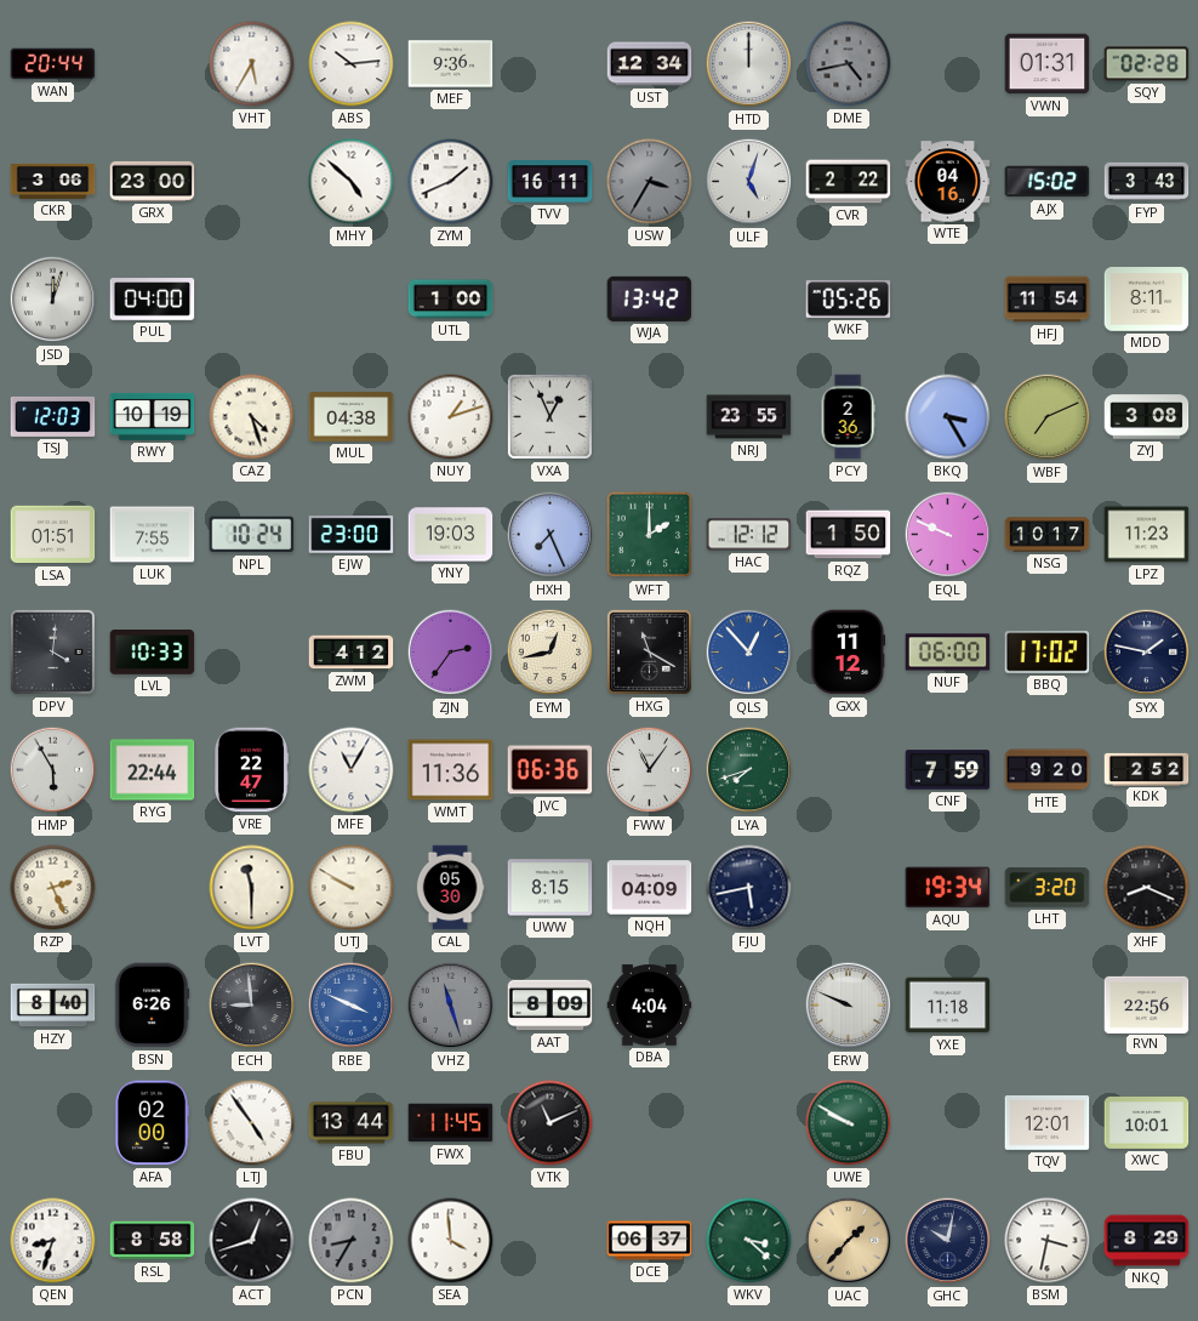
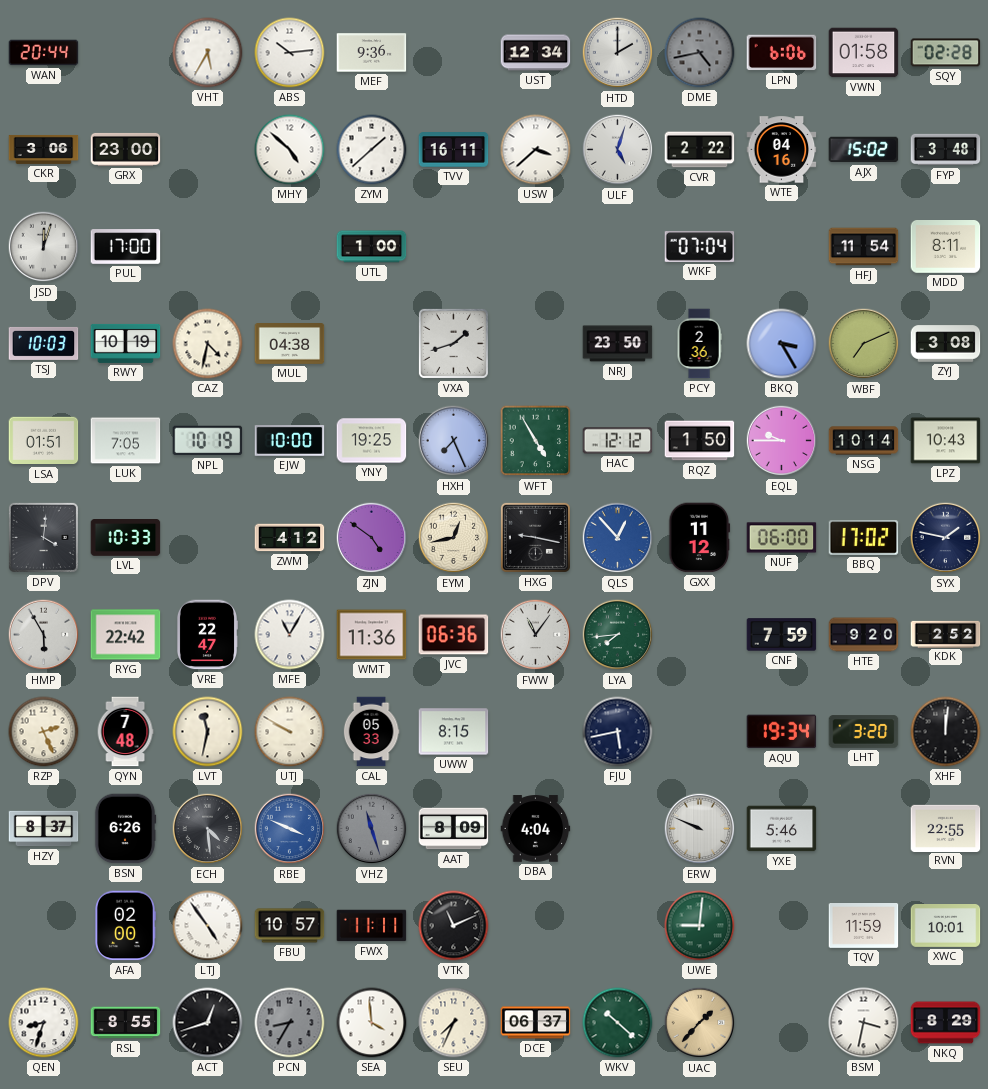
HTD: 12:00 -> 2:00 (618, 53)
LPN: none -> 6:06 (782, 53)
VWN: 01:31 -> 01:58 (864, 53)
ZYM: 1:41 -> 1:38 (372, 150)
USW: 3:35 -> 3:38 (536, 150)
USW dial: grey -> white (536, 150)
FYP: 3:43 -> 3:48 (946, 150)
PUL: 04:00 -> 17:00 (126, 247)
WJA: 13:42 -> none (650, 298)
WKF: 05:26 -> 07:04 (700, 246)
TSJ: 12:03 -> 10:03 (44, 343)
CAZ: 4:27 -> 4:32 (208, 344)
NUY: 1:12 -> none (451, 417)
VXA: 12:56 -> 1:42 (453, 343)
NRJ: 23:55 -> 23:50 (618, 344)
LUK: 7:55 -> 7:05 (126, 441)
NPL: 10:24 -> 10:19 (208, 441)
EJW: 23:00 -> 10:00 (290, 441)
YNY: 19:03 -> 19:25 (372, 441)
WFT: 2:00 -> 4:55 (536, 441)
EQL: 9:49 -> 9:45 (782, 441)
NSG: 10:17 -> 10:14 (864, 441)
LPZ: 11:23 -> 10:43 (946, 441)
ZJN: 2:36 -> 4:51 (372, 538)
HXG: 11:20 -> 9:17 (535, 537)
RYG: 22:44 -> 22:42 (126, 635)
LYA: 7:42 -> 7:44 (618, 635)
QYN: none -> 7:48 (125, 732)
LVT: 11:30 -> 11:32 (208, 732)
CAL: 05:30 -> 05:33 (371, 732)
NQH: 04:09 -> none (650, 888)
XHF: 8:19 -> 12:01 (946, 732)
HZY: 8:40 -> 8:37 (44, 829)
ECH: 8:59 -> 4:29 (208, 829)
YXE: 11:18 -> 5:46 (782, 829)
RVN: 22:56 -> 22:55 (946, 828)
FBU: 13:44 -> 10:57 (290, 926)
FWX: 11:45 -> 11:11 (372, 926)
UWE: 9:50 -> 9:01 (700, 926)
TQV: 12:01 -> 11:59 (864, 926)
RSL: 8:58 -> 8:55 (126, 1023)
SEU: none -> 7:34 (454, 1023)
WKV: 3:22 -> 10:22 (618, 1023)
GHC: 10:02 -> none (948, 1241)
